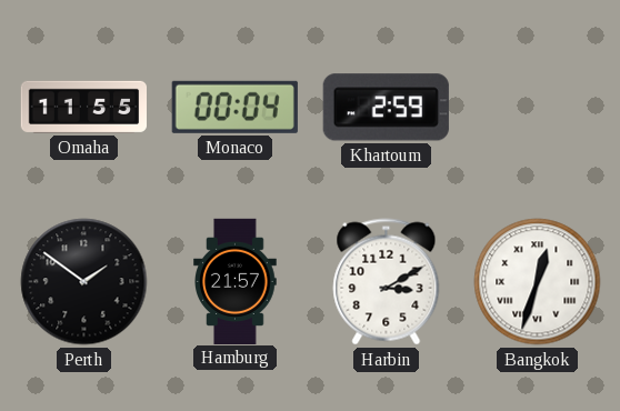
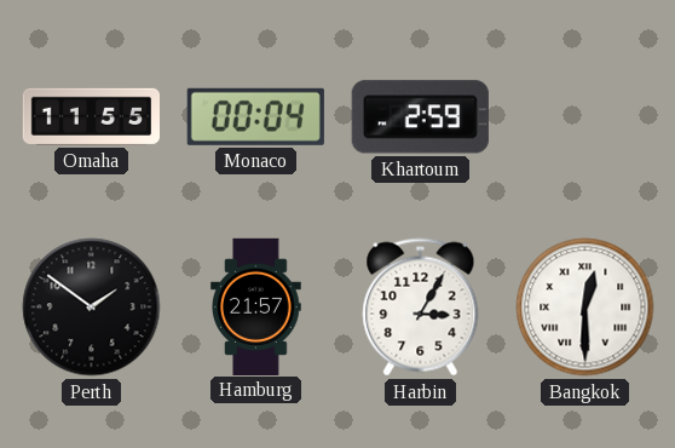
Harbin: 3:10 -> 3:05 (421, 308)
Bangkok: 12:33 -> 12:30 (585, 308)
